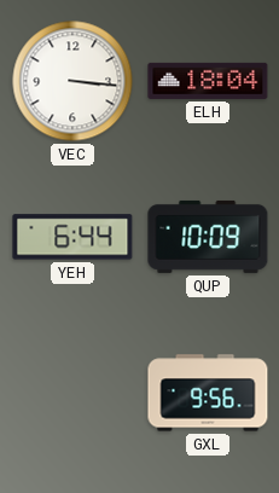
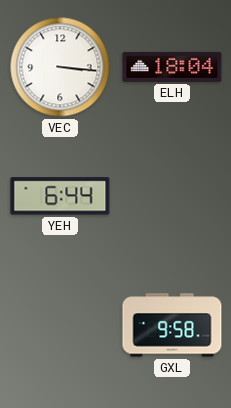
QUP: 10:09 -> none (208, 237)
GXL: 9:56 -> 9:58 (172, 325)
